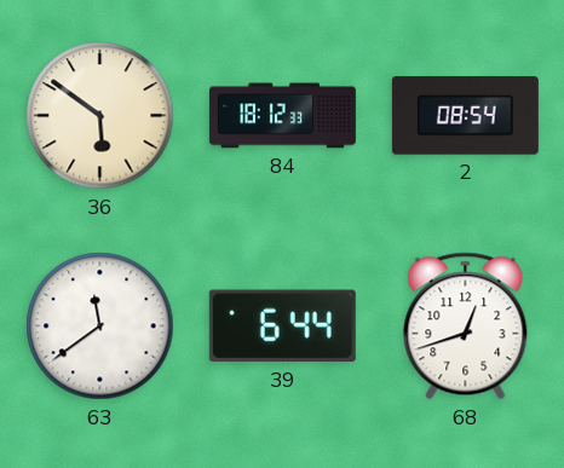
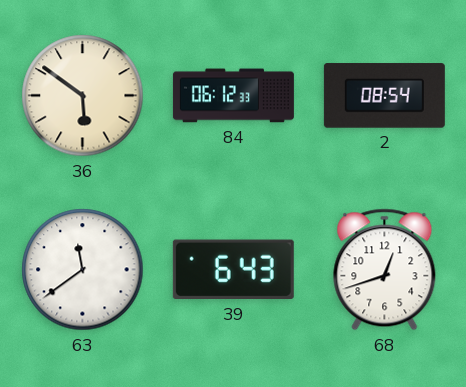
84: 18:12 -> 06:12 (233, 96)
39: 6:44 -> 6:43 (233, 270)
